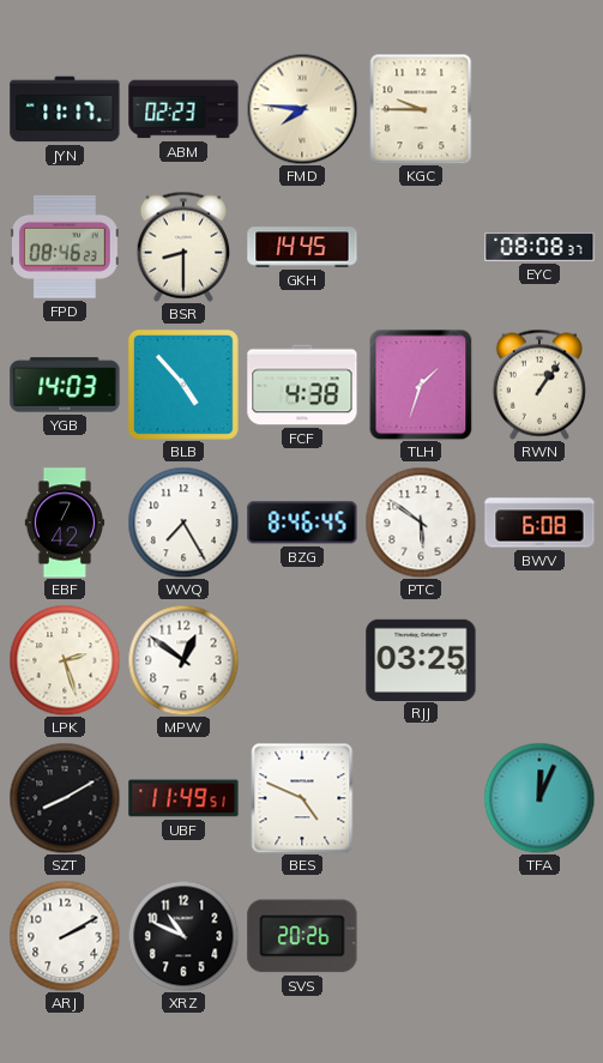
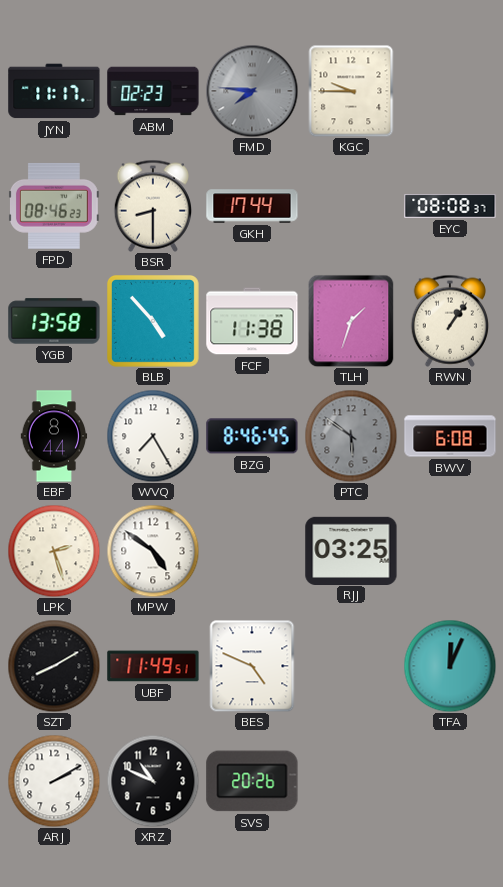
FMD dial: cream -> grey (252, 91)
GKH: 14:45 -> 17:44 (252, 206)
YGB: 14:03 -> 13:58 (54, 321)
FCF: 4:38 -> 11:38 (252, 321)
EBF: 7:42 -> 8:44 (54, 436)
PTC dial: white -> grey (351, 436)
MPW: 12:51 -> 4:51 (153, 551)
